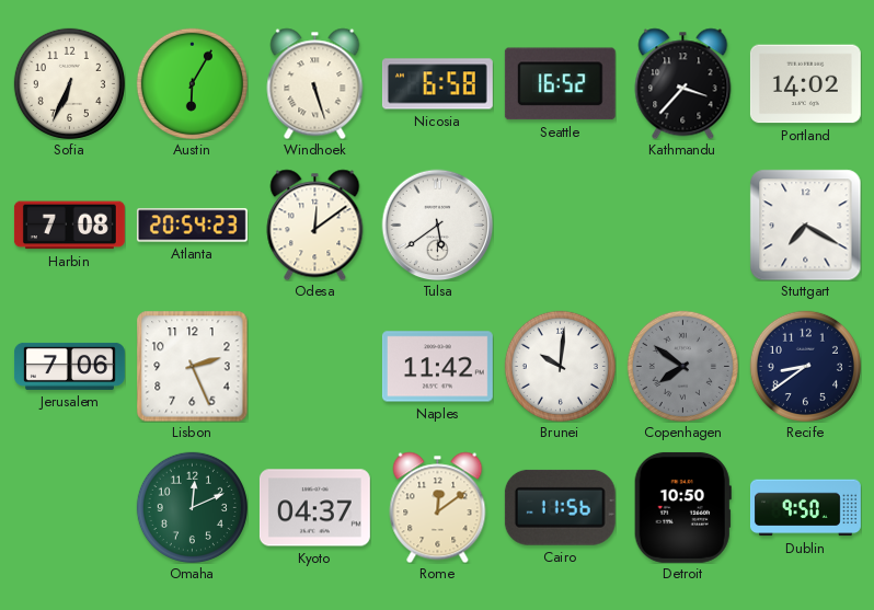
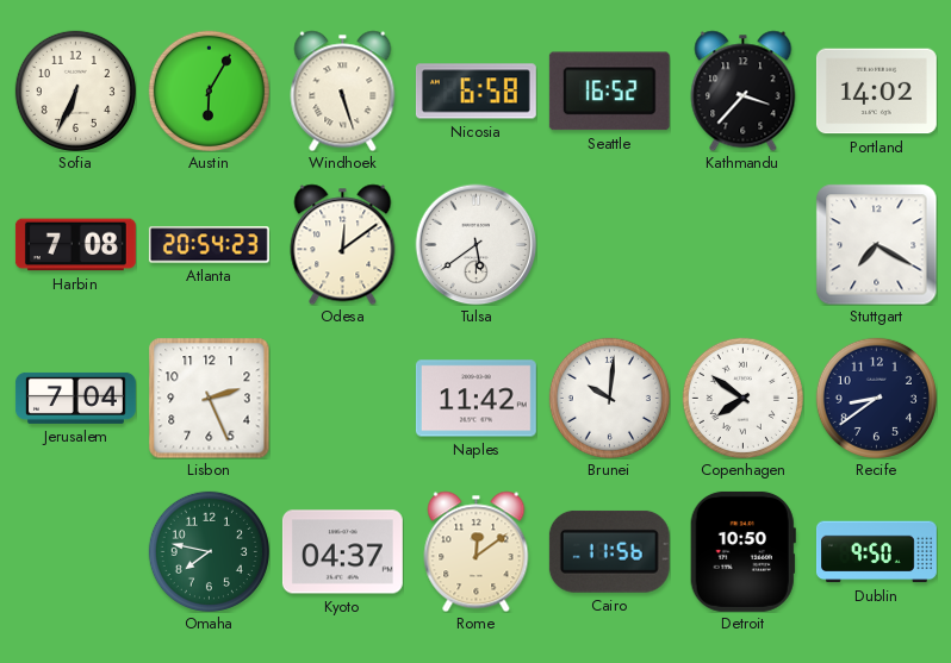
Jerusalem: 7:06 -> 7:04 (75, 398)
Copenhagen dial: grey -> white (742, 398)
Omaha: 12:11 -> 7:47 (209, 551)
